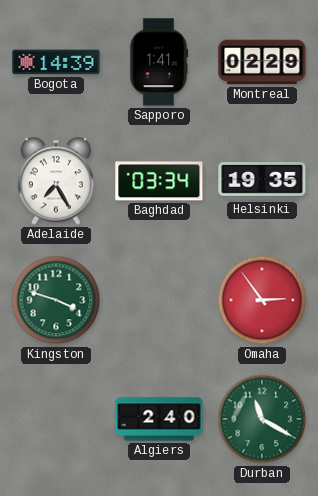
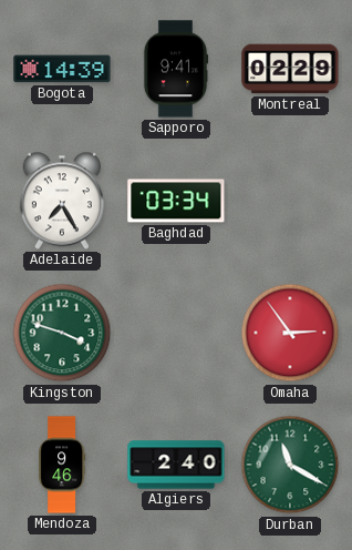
Sapporo: 1:41 -> 9:41 (176, 69)
Helsinki: 19:35 -> none (262, 181)
Mendoza: none -> 9:46 (62, 465)
